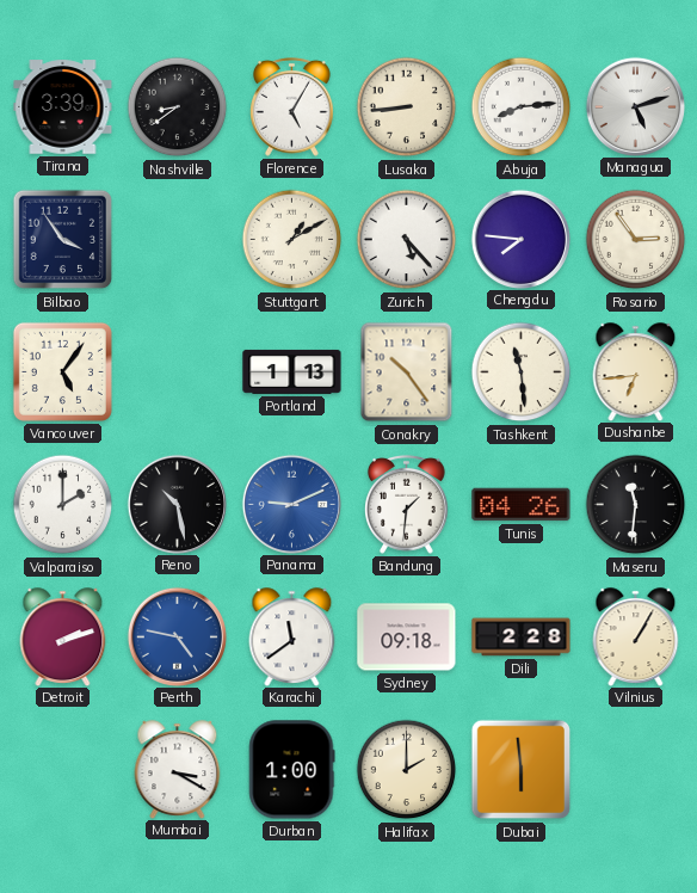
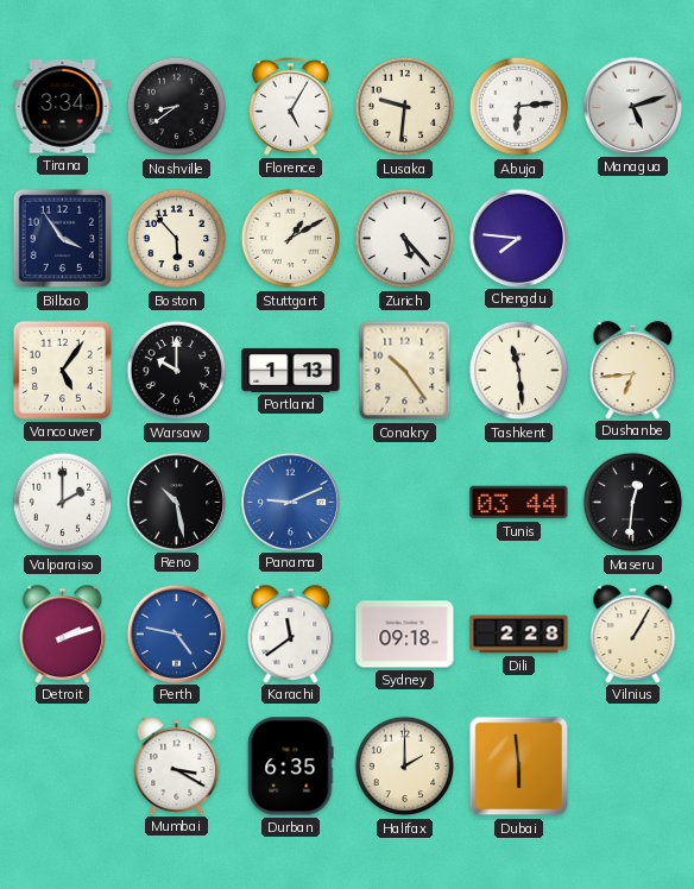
Tirana: 3:39 -> 3:34 (63, 107)
Lusaka: 8:44 -> 9:31 (405, 107)
Abuja: 8:14 -> 6:14 (519, 107)
Boston: none -> 5:53 (177, 239)
Rosario: 2:54 -> none (636, 240)
Warsaw: none -> 10:00 (177, 371)
Bandung: 1:31 -> none (407, 504)
Tunis: 04:26 -> 03:44 (519, 503)
Maseru: 11:31 -> 12:31 (633, 503)
Durban: 1:00 -> 6:35 (290, 767)
